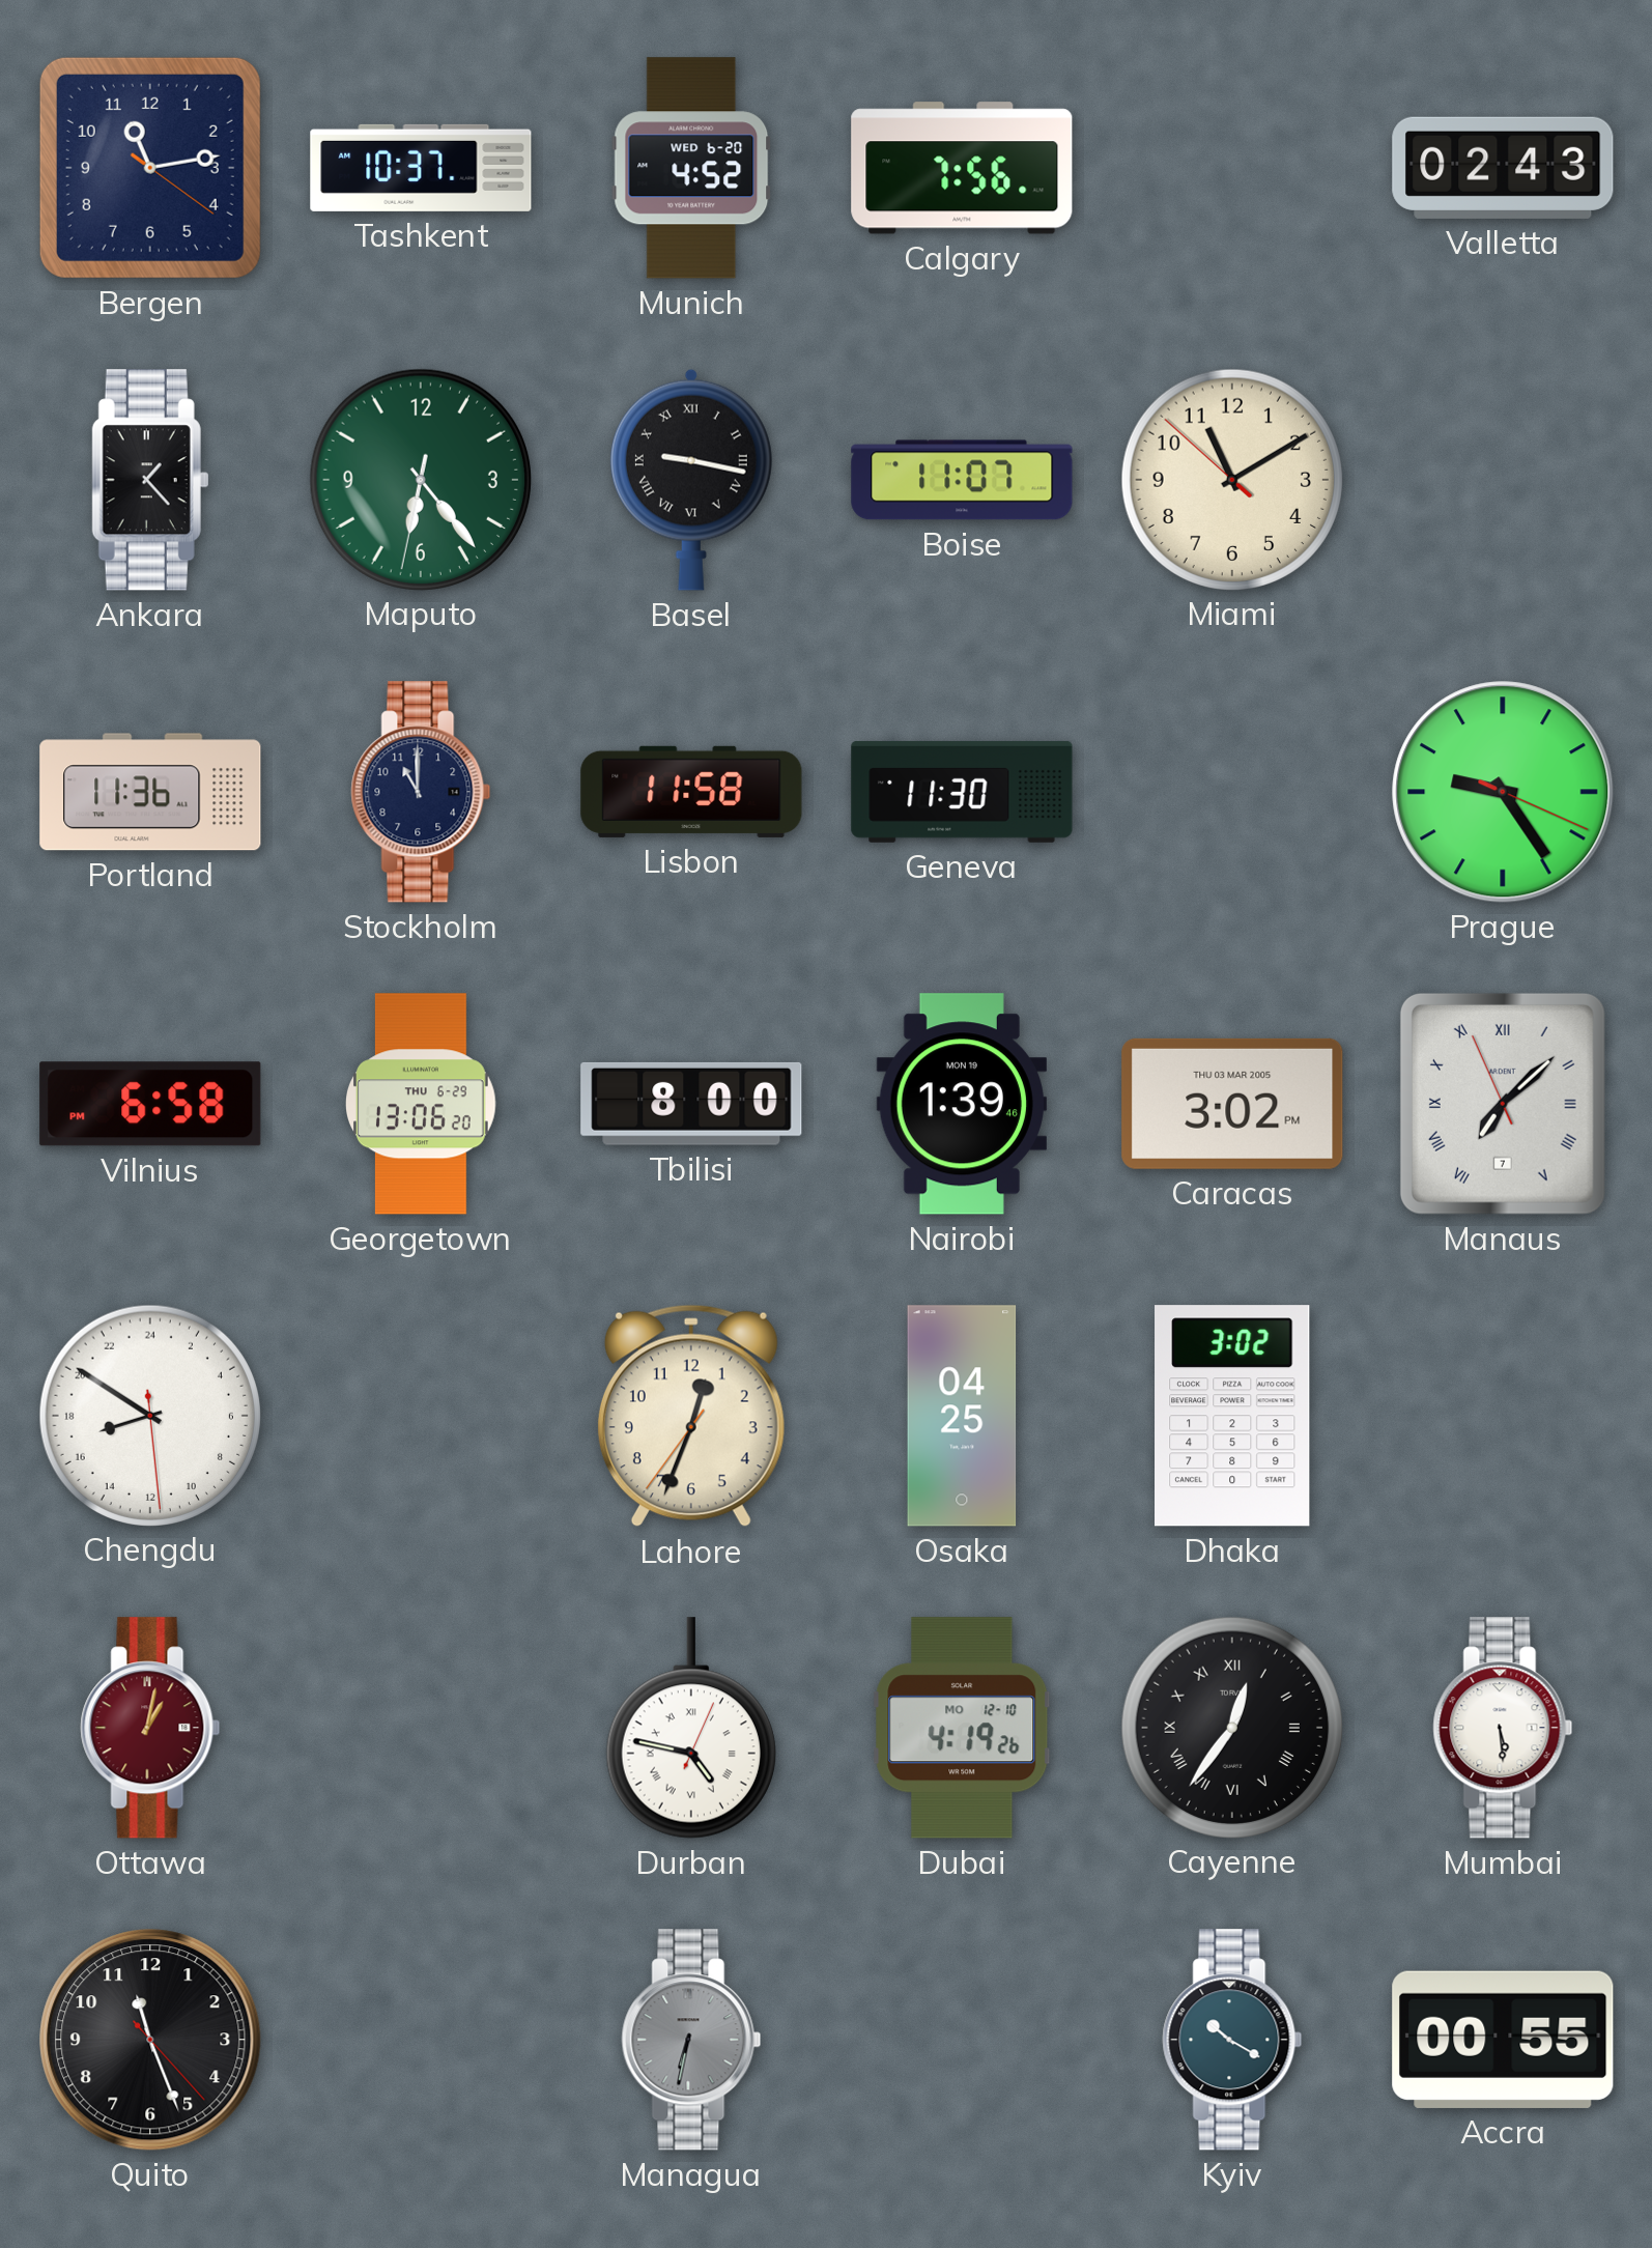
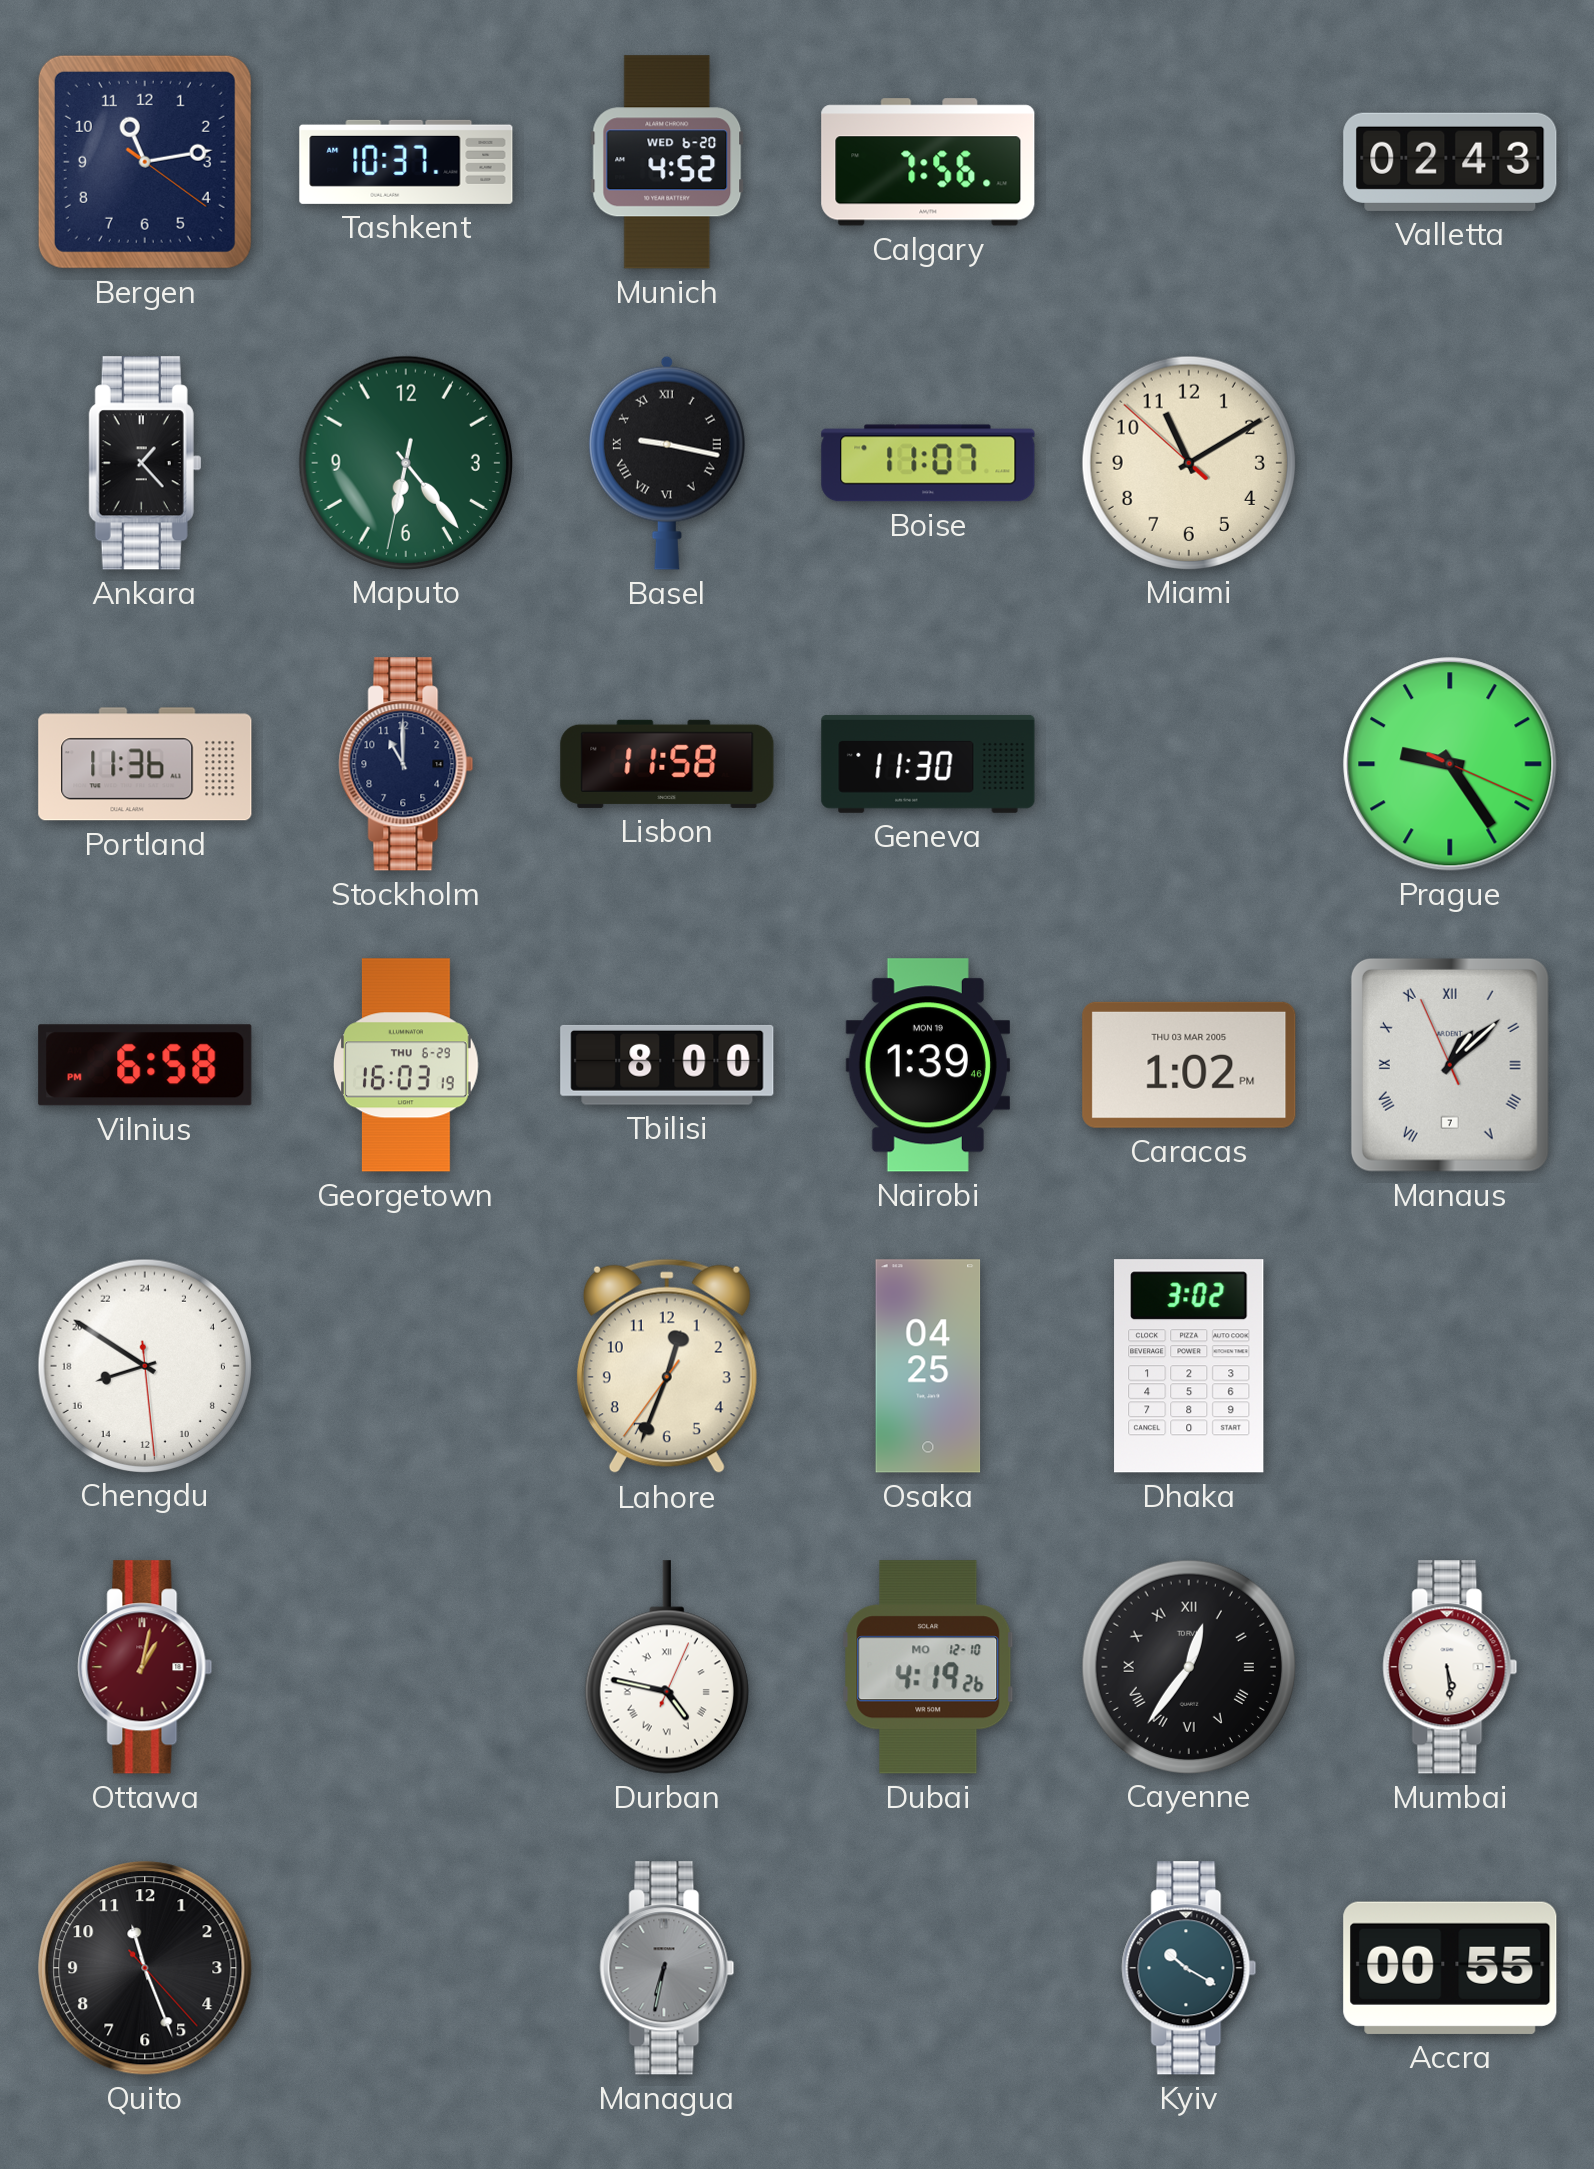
Georgetown: 13:06 -> 16:03 (407, 1065)
Caracas: 3:02 -> 1:02 (1189, 1065)
Manaus: 7:07 -> 1:07 (1450, 1065)
